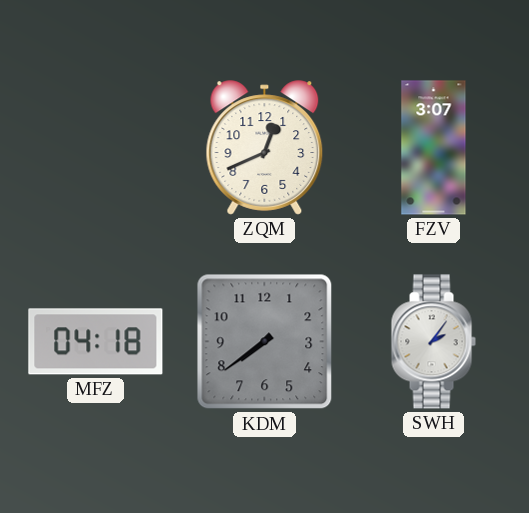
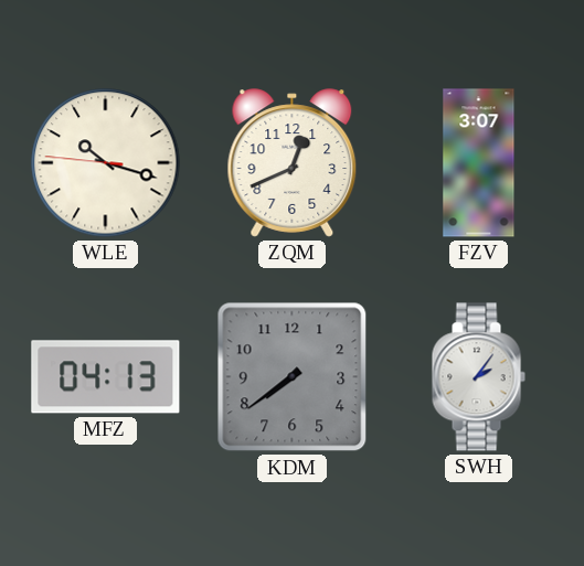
WLE: none -> 10:17 (106, 163)
MFZ: 04:18 -> 04:13 (106, 377)
